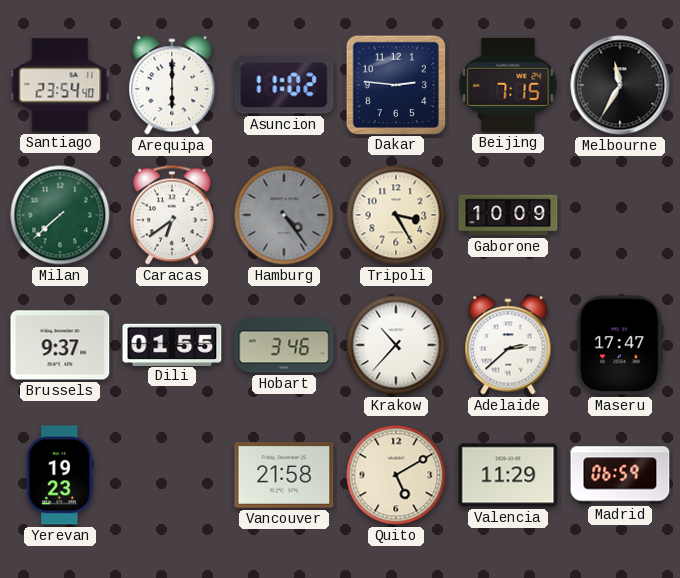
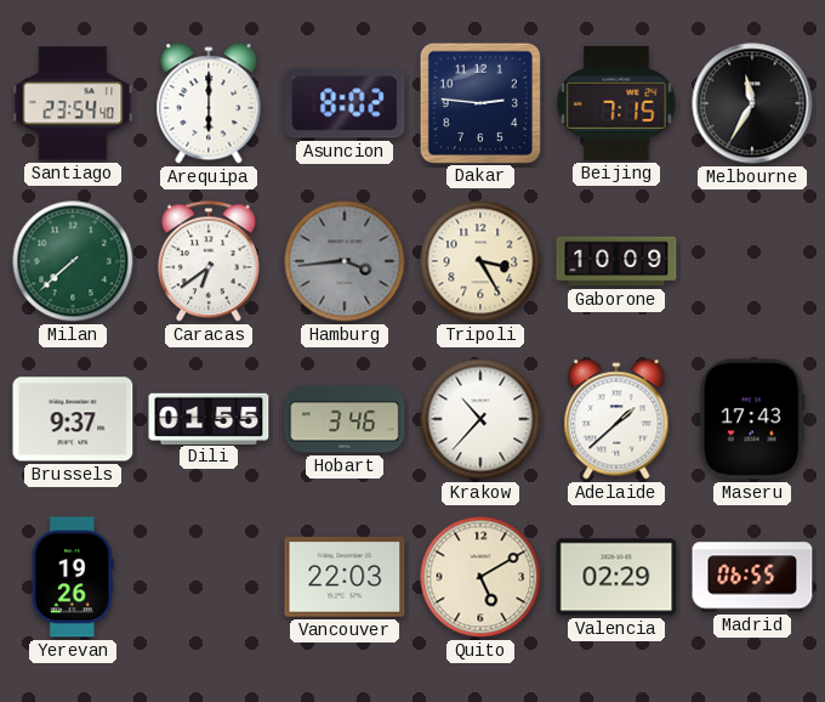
Asuncion: 11:02 -> 8:02 (345, 103)
Hamburg: 4:24 -> 3:44 (345, 261)
Adelaide: 2:38 -> 1:38 (616, 419)
Maseru: 17:47 -> 17:43 (752, 419)
Yerevan: 19:23 -> 19:26 (73, 577)
Vancouver: 21:58 -> 22:03 (345, 577)
Valencia: 11:29 -> 02:29 (616, 577)
Madrid: 06:59 -> 06:55 (752, 577)
